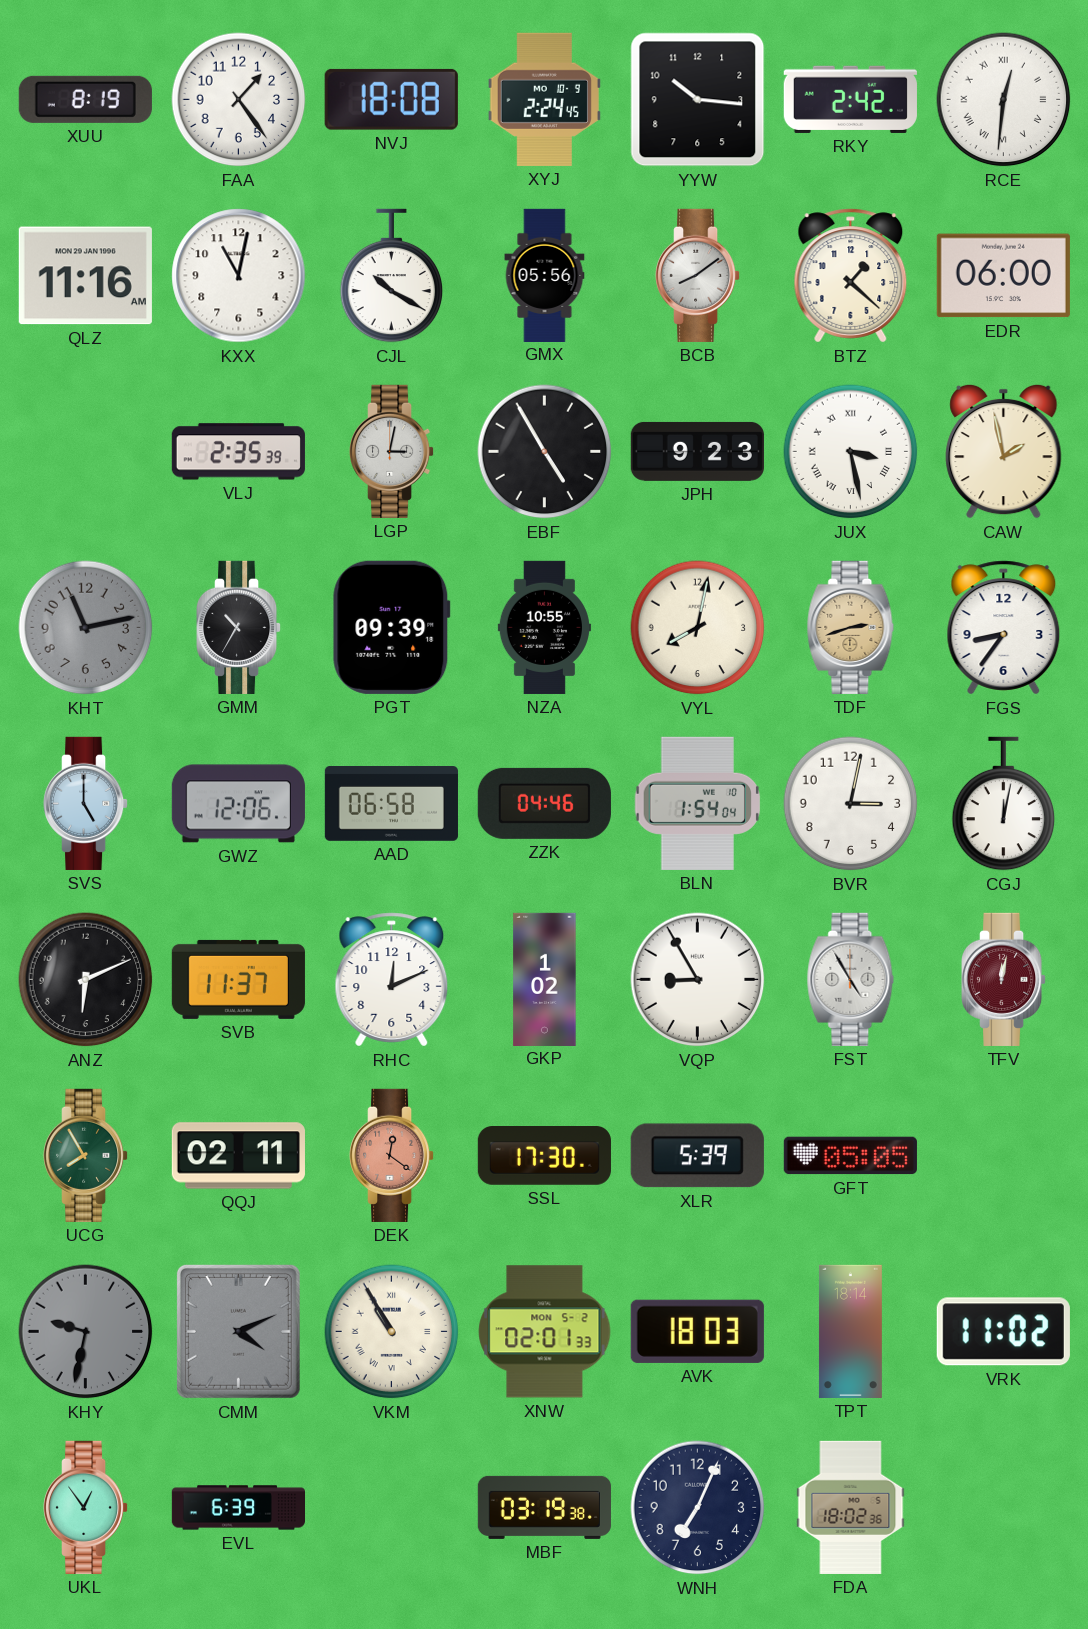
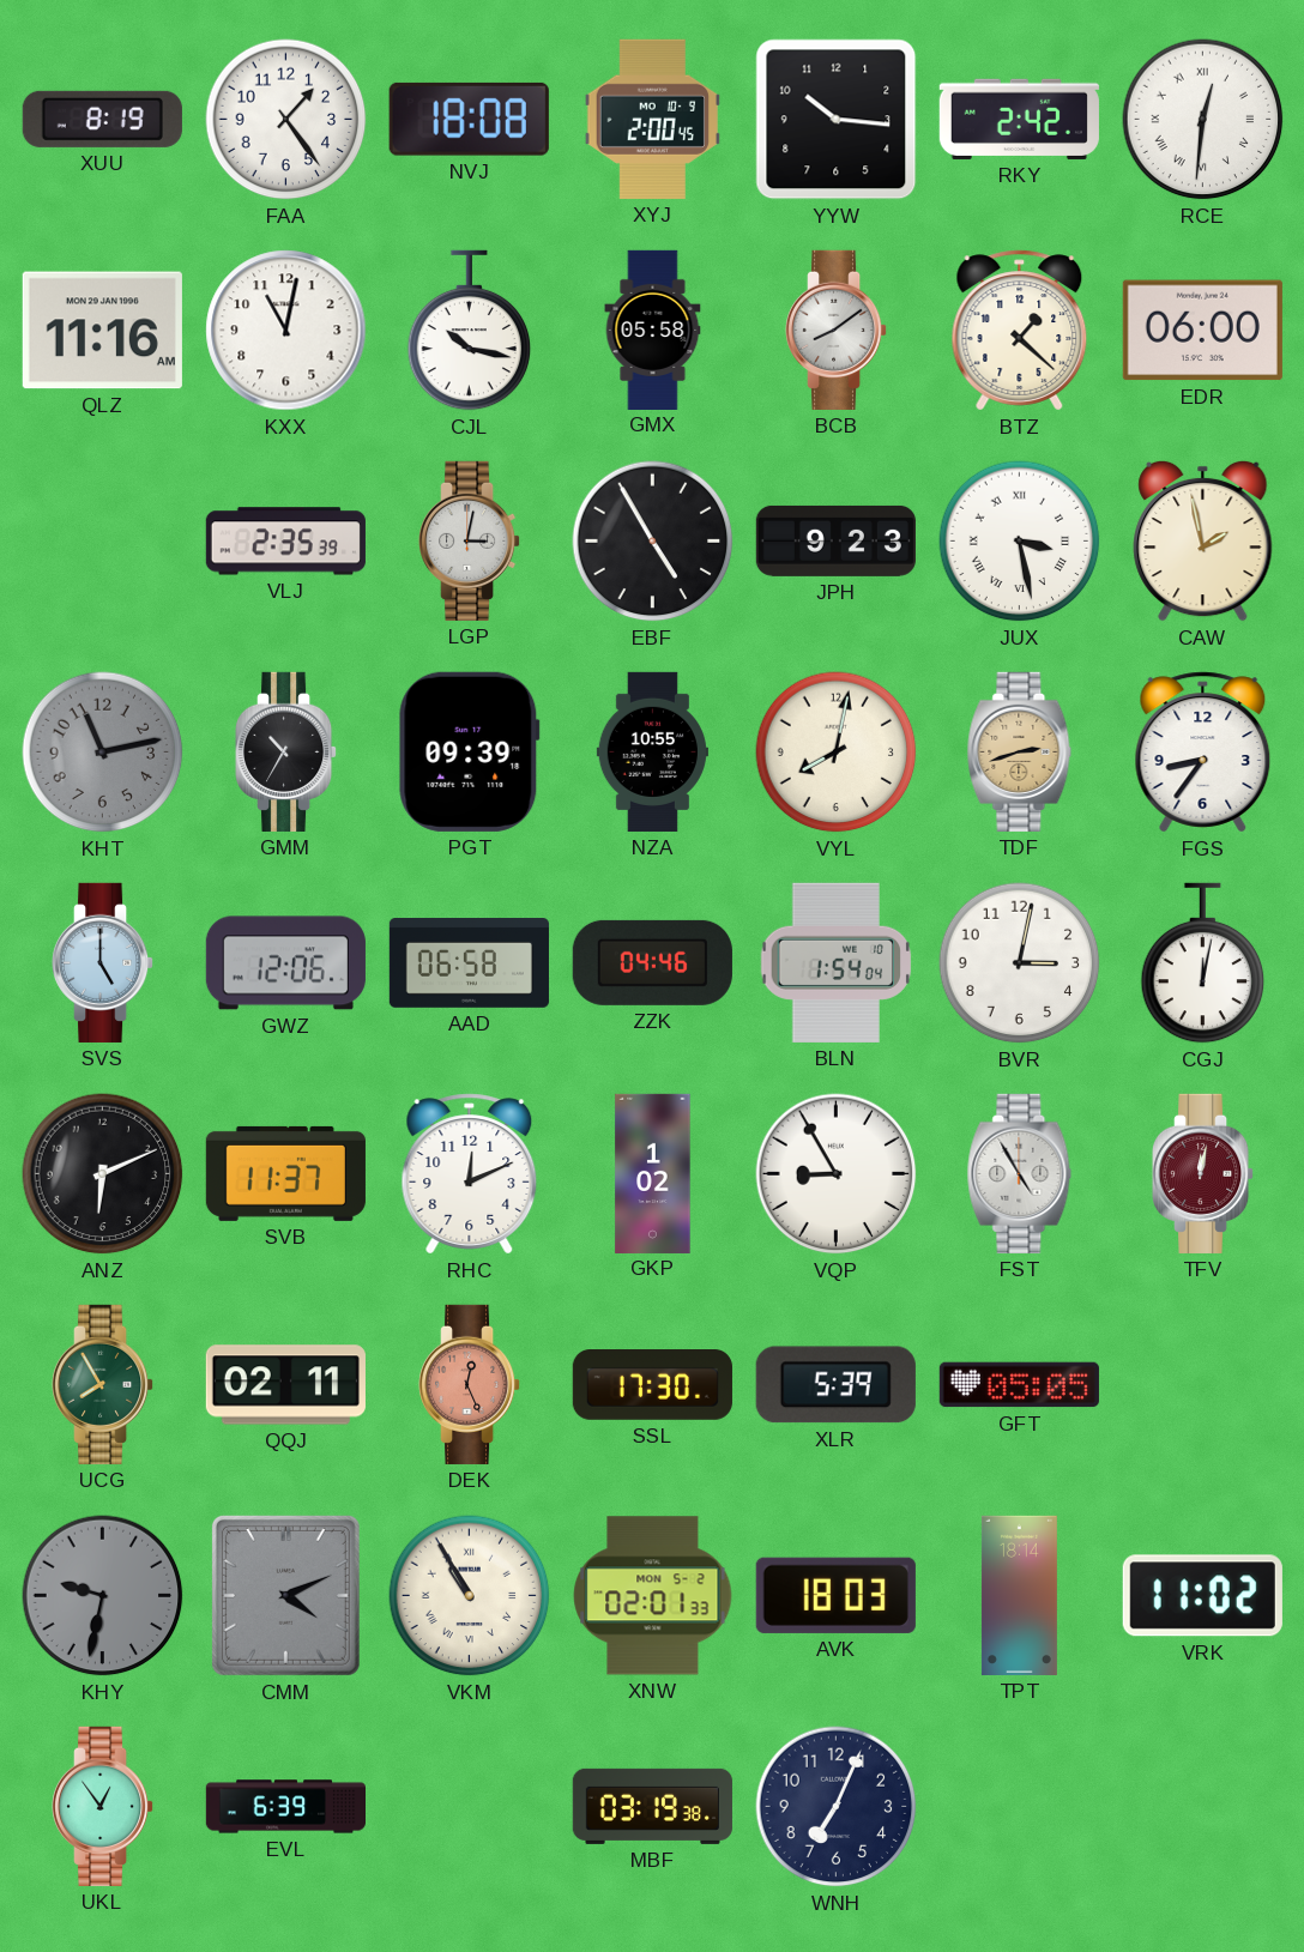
XYJ: 2:24 -> 2:00 (652, 119)
CJL: 10:20 -> 10:17 (470, 331)
GMX: 05:56 -> 05:58 (653, 330)
DEK: 12:21 -> 12:26 (471, 1384)
FDA: 18:02 -> none (851, 1507)
